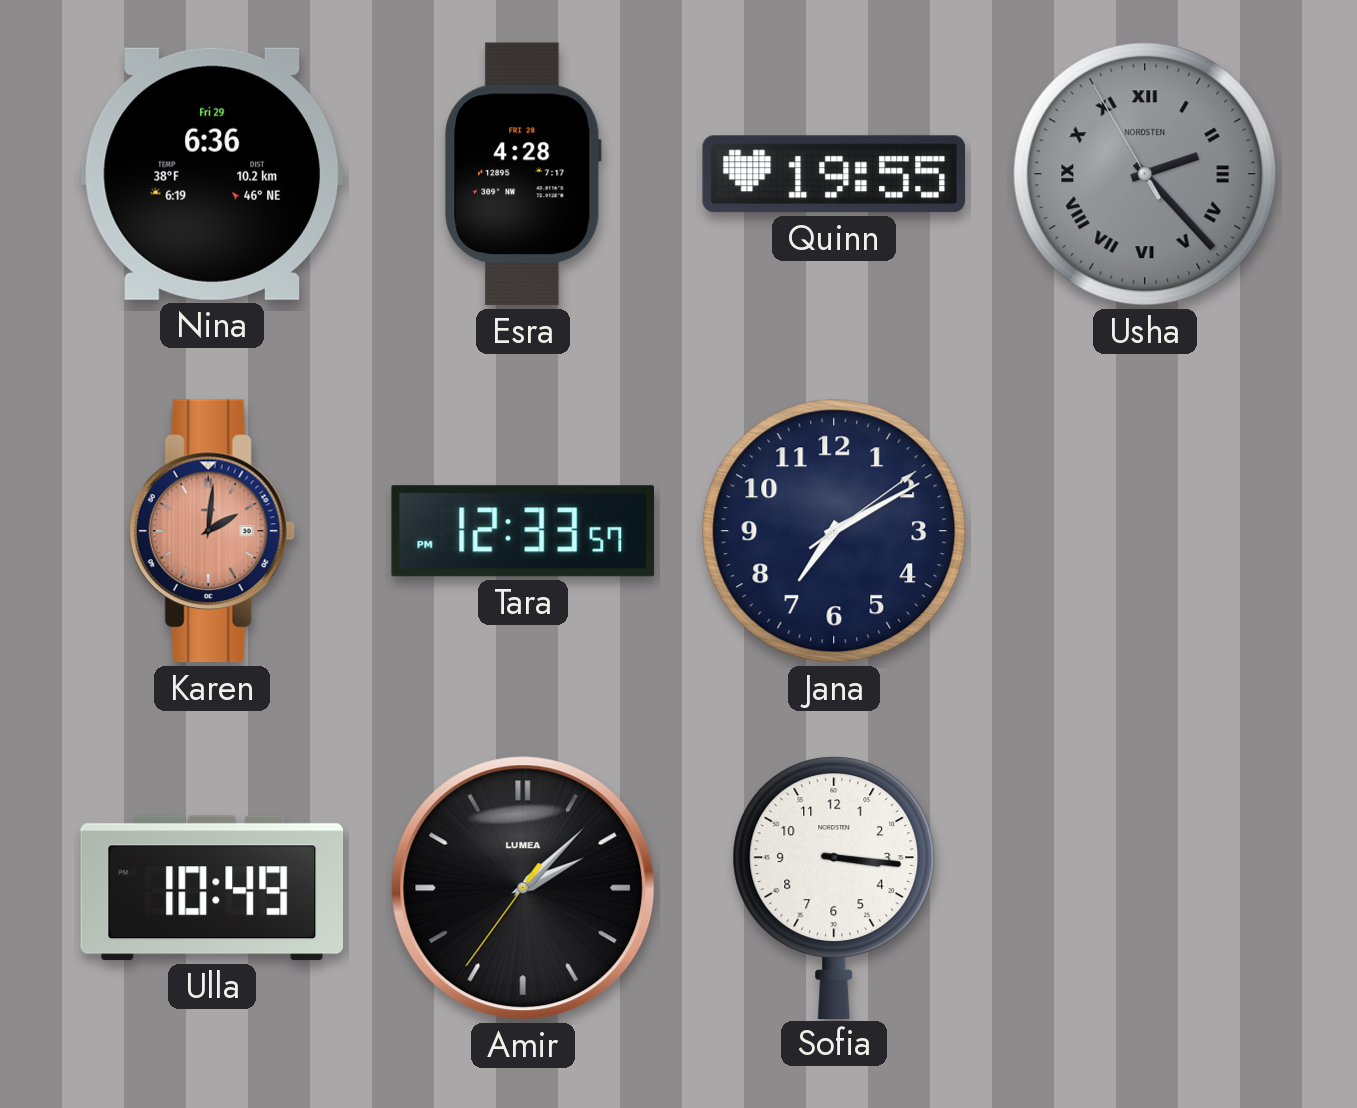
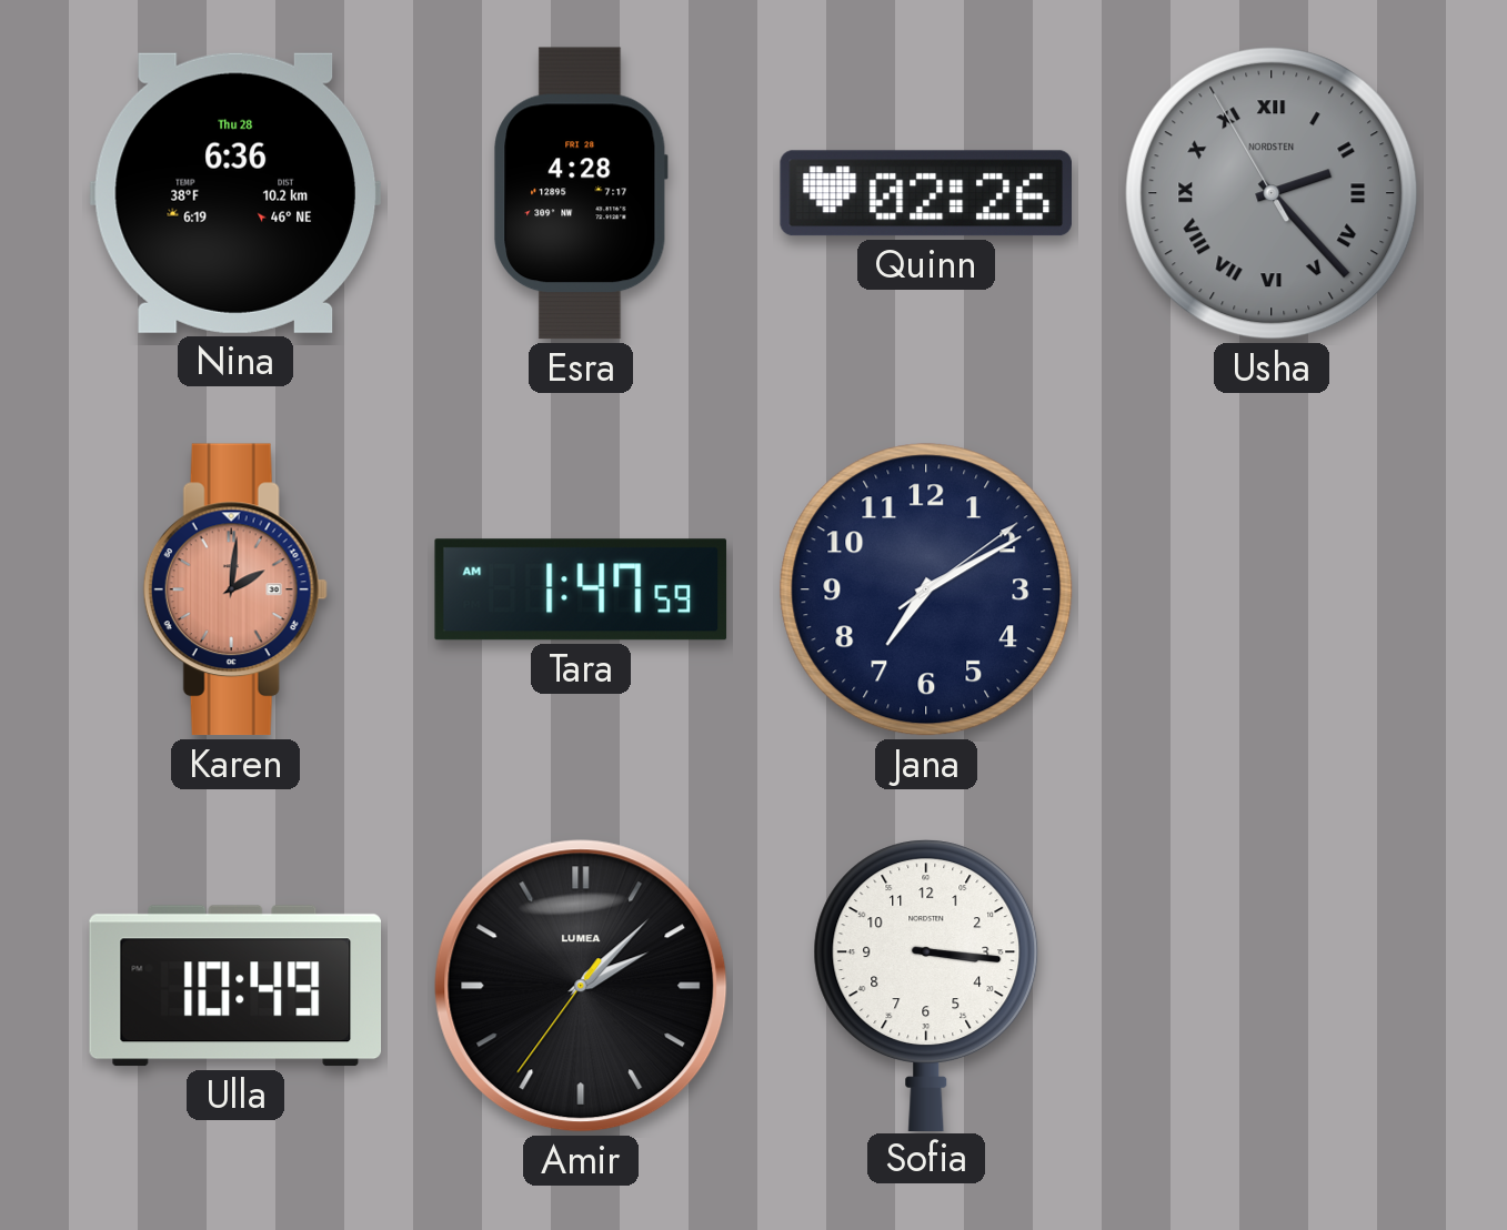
Nina date: Fri 29 -> Thu 28 (235, 193)
Quinn: 19:55 -> 02:26 (925, 193)
Tara: 12:33 -> 1:47 (581, 589)
